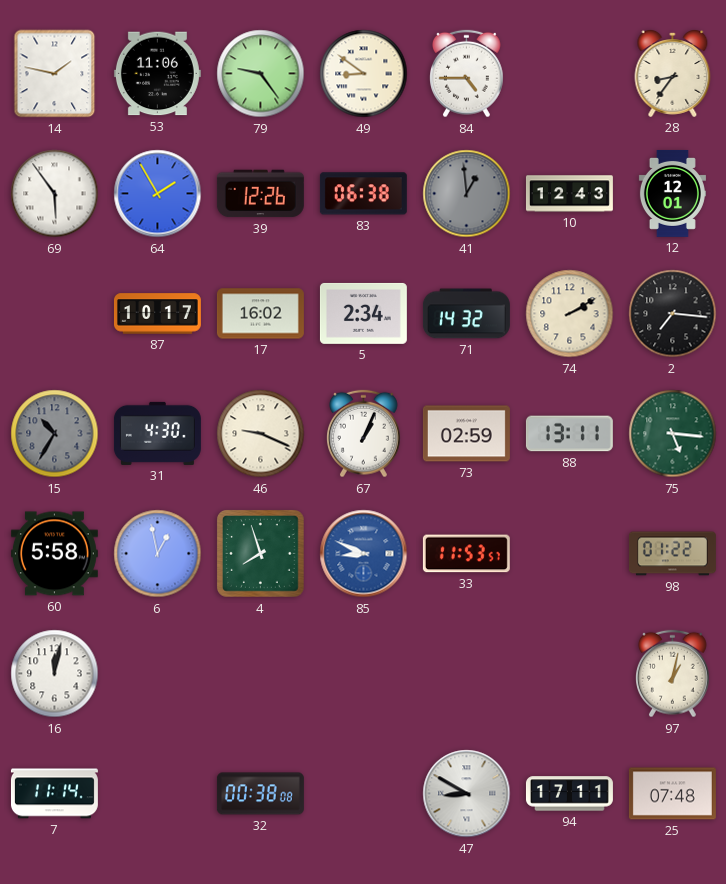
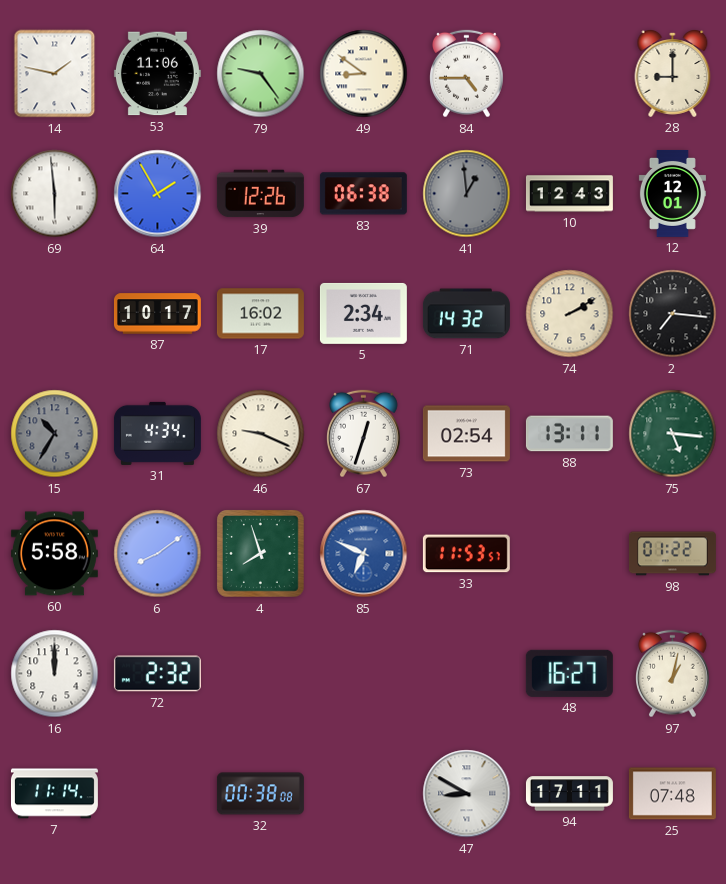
28: 8:36 -> 9:00 (673, 74)
69: 5:54 -> 5:59 (55, 194)
31: 4:30 -> 4:34 (157, 433)
67: 1:04 -> 12:33 (364, 434)
73: 02:59 -> 02:54 (466, 434)
6: 12:58 -> 8:09 (158, 554)
85: 8:49 -> 6:49 (364, 554)
16: 12:02 -> 12:00 (55, 674)
72: none -> 2:32 (157, 674)
48: none -> 16:27 (569, 673)
